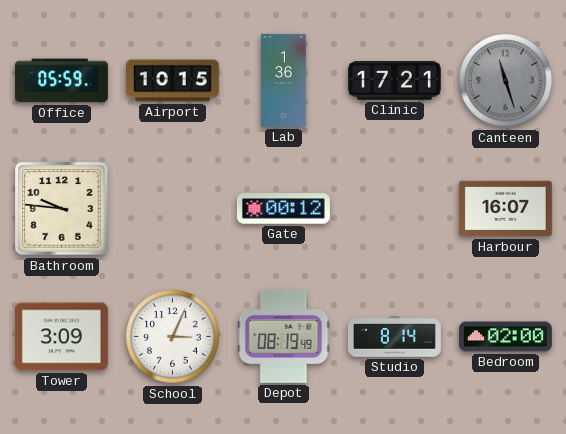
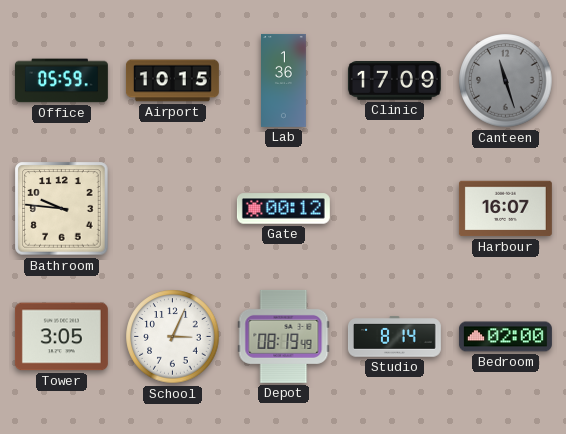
Clinic: 17:21 -> 17:09 (394, 81)
Tower: 3:09 -> 3:05 (61, 337)
